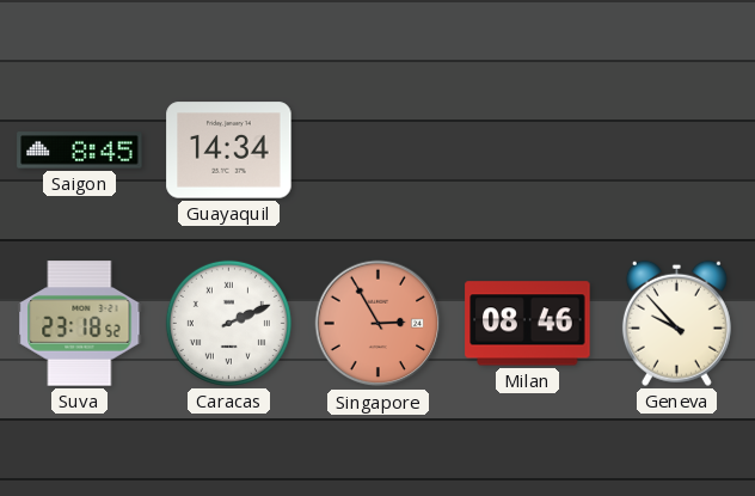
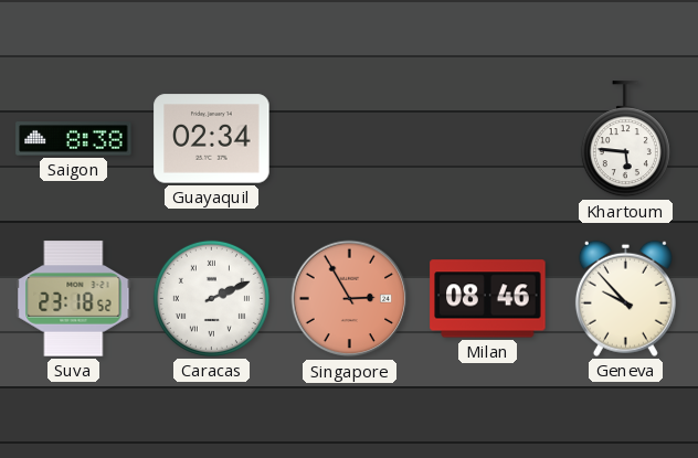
Saigon: 8:45 -> 8:38 (74, 139)
Guayaquil: 14:34 -> 02:34 (212, 139)
Khartoum: none -> 5:46 (625, 139)
